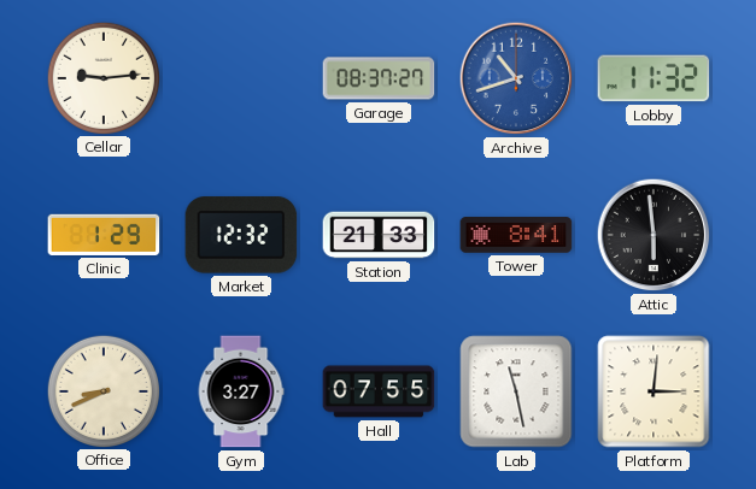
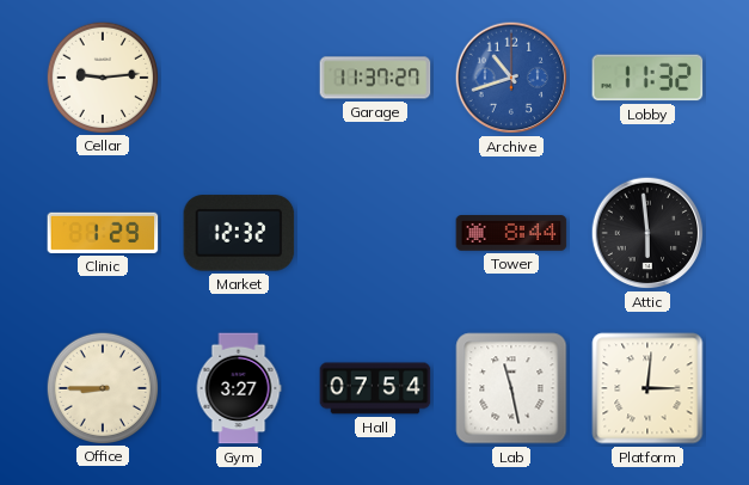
Garage: 08:37 -> 11:37 (375, 78)
Station: 21:33 -> none (379, 235)
Tower: 8:41 -> 8:44 (511, 233)
Office: 8:41 -> 8:45 (102, 387)
Hall: 07:55 -> 07:54 (375, 388)
